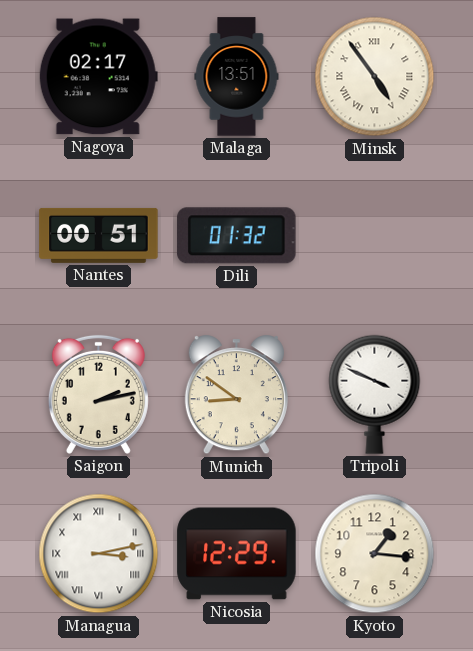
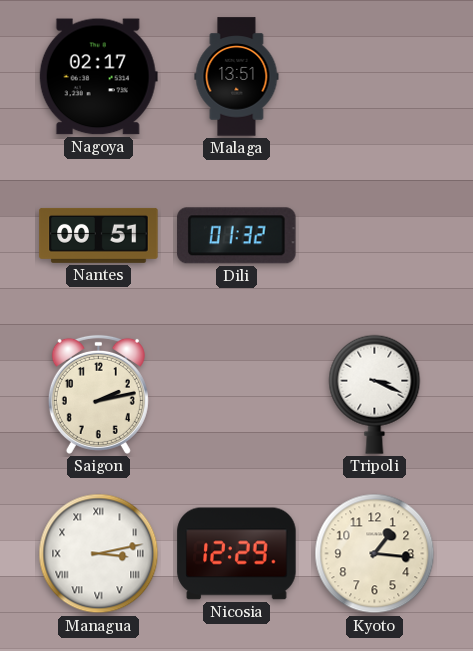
Minsk: 4:54 -> none (375, 77)
Munich: 8:51 -> none (236, 395)
Tripoli: 3:49 -> 3:19 (375, 394)
